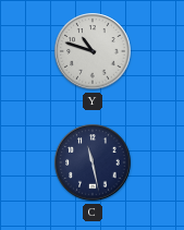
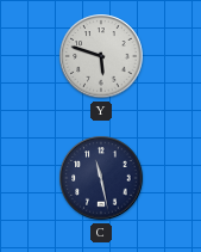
Y: 10:48 -> 5:48 (101, 56)
